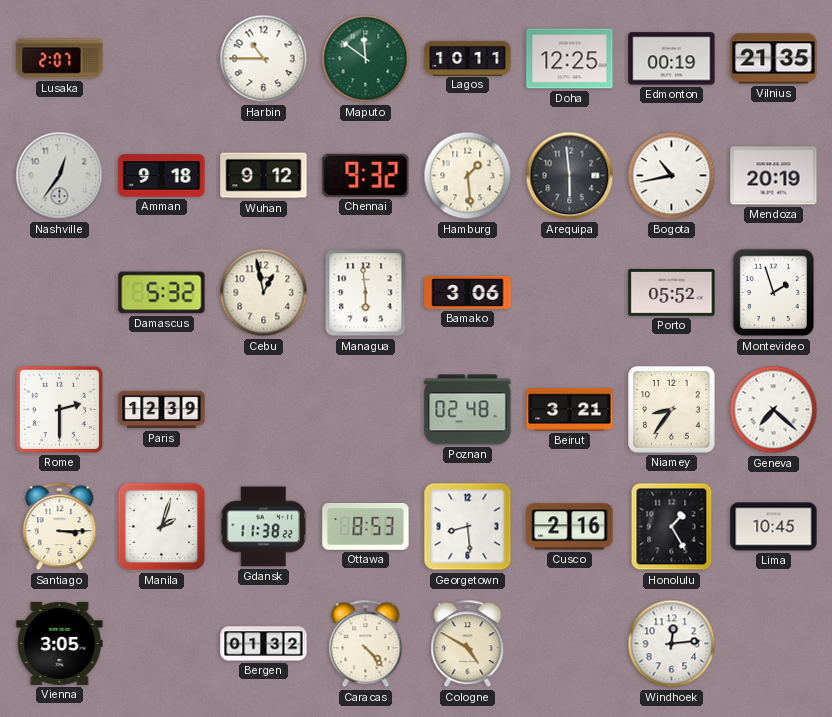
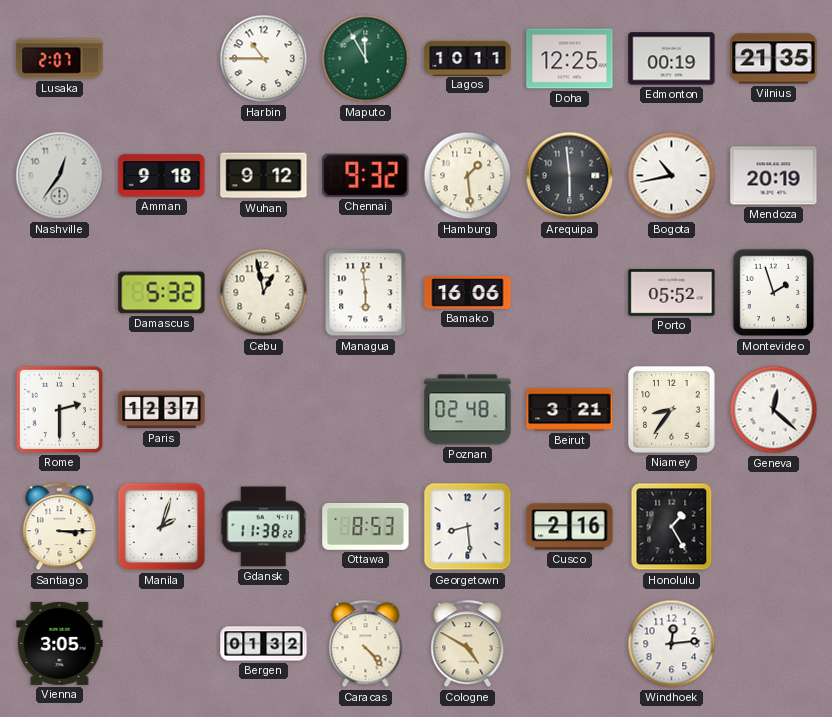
Maputo: 11:51 -> 11:55 (366, 59)
Bamako: 3:06 -> 16:06 (468, 293)
Paris: 12:39 -> 12:37 (162, 410)
Geneva: 7:22 -> 12:22 (774, 410)
Lima: 10:45 -> none (774, 527)
